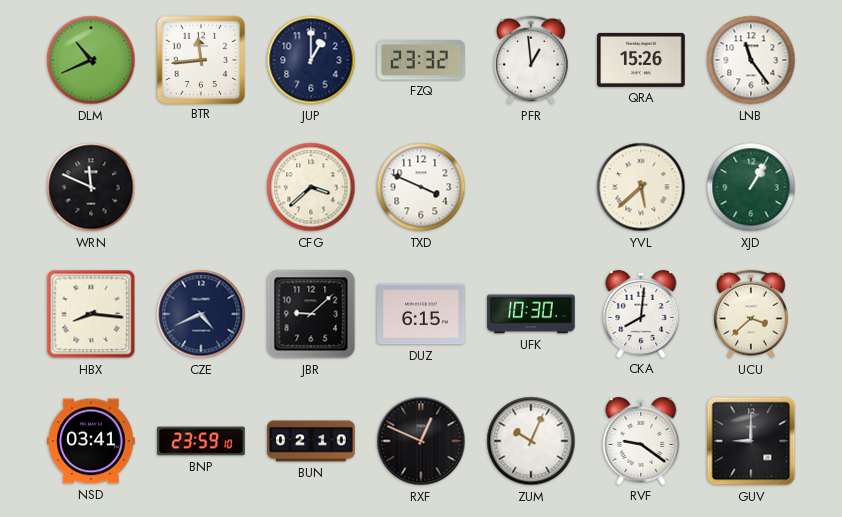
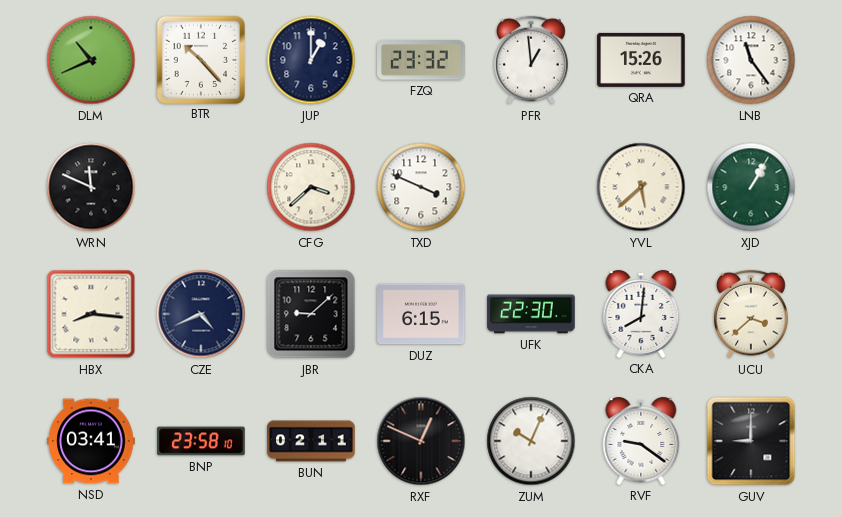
BTR: 11:44 -> 10:23 (200, 59)
UFK: 10:30 -> 22:30 (531, 314)
BNP: 23:59 -> 23:58 (201, 441)
BUN: 02:10 -> 02:11 (311, 441)
